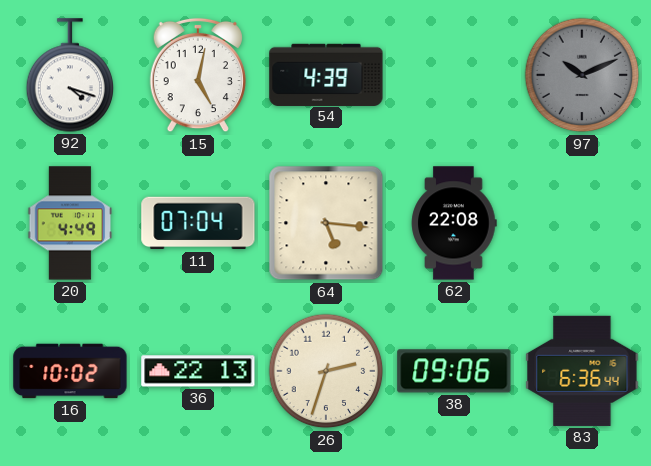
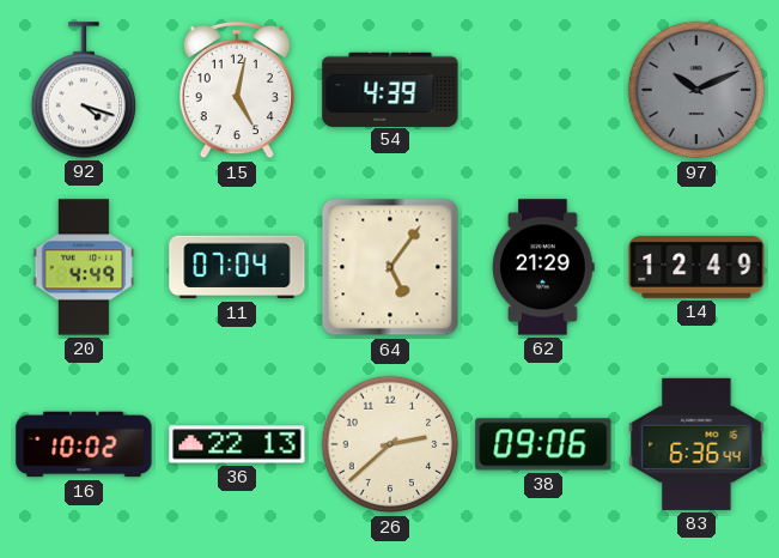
64: 5:16 -> 5:06 (390, 267)
62: 22:08 -> 21:29 (543, 267)
14: none -> 12:49 (696, 267)
26: 2:33 -> 2:38 (390, 444)
